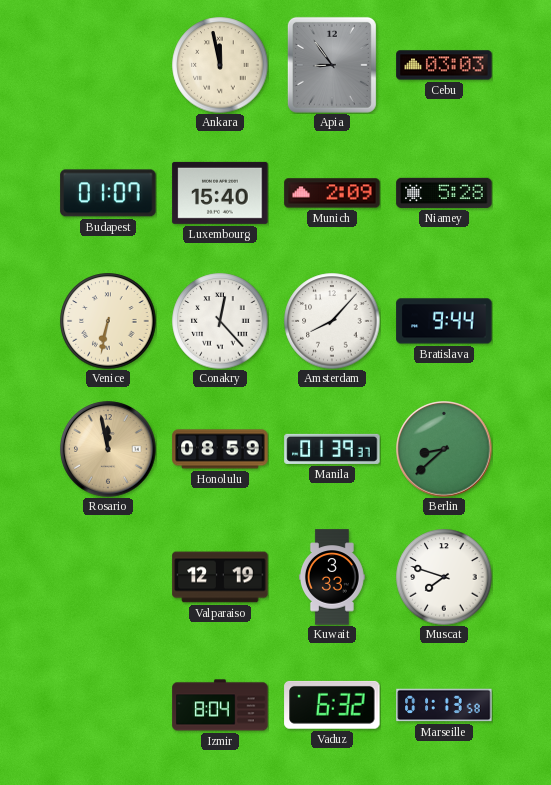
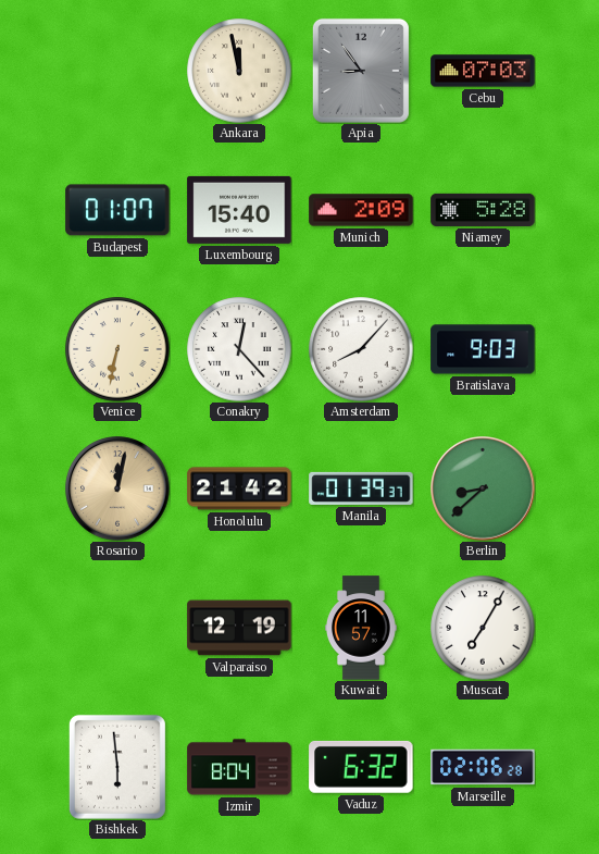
Cebu: 03:03 -> 07:03 (483, 71)
Bratislava: 9:44 -> 9:03 (483, 349)
Rosario: 11:58 -> 12:02 (117, 488)
Honolulu: 08:59 -> 21:42 (239, 488)
Kuwait: 3:33 -> 11:57 (361, 628)
Muscat: 7:48 -> 7:05 (483, 628)
Bishkek: none -> 5:59 (117, 767)
Marseille: 01:13 -> 02:06 (483, 767)
